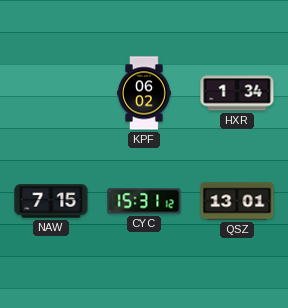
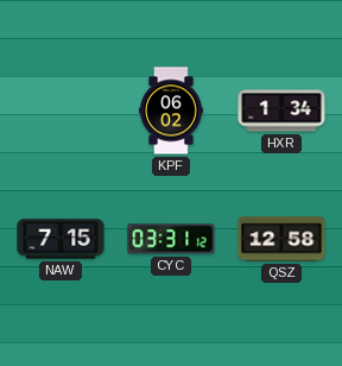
CYC: 15:31 -> 03:31 (171, 239)
QSZ: 13:01 -> 12:58 (281, 239)
